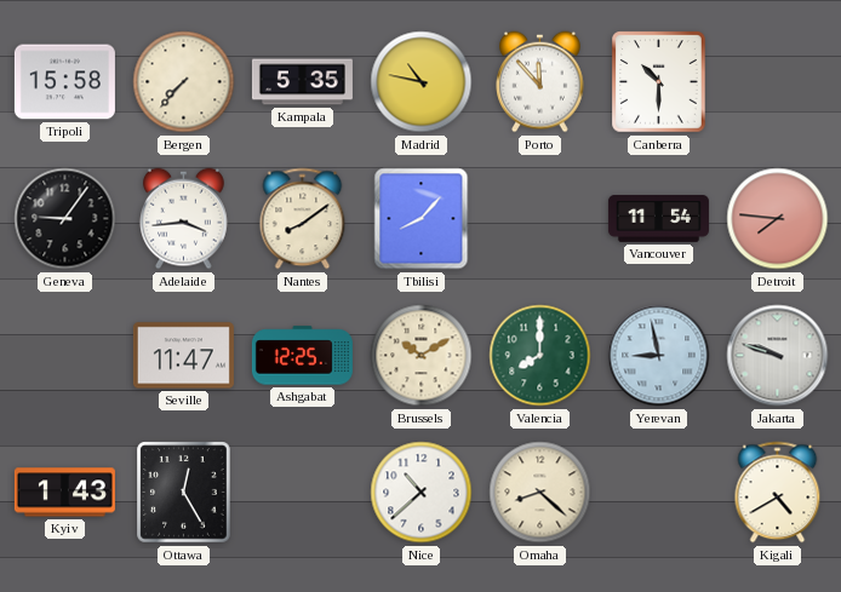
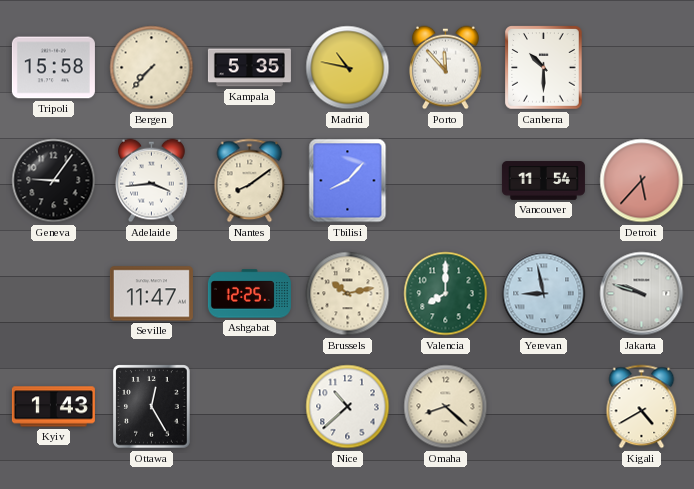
Detroit: 7:46 -> 5:37 (642, 181)
Brussels: 10:10 -> 10:13 (348, 294)
